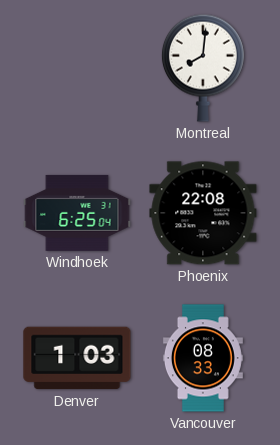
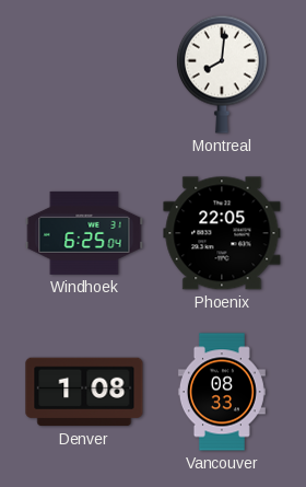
Phoenix: 22:08 -> 22:05 (222, 233)
Denver: 1:03 -> 1:08 (84, 392)
